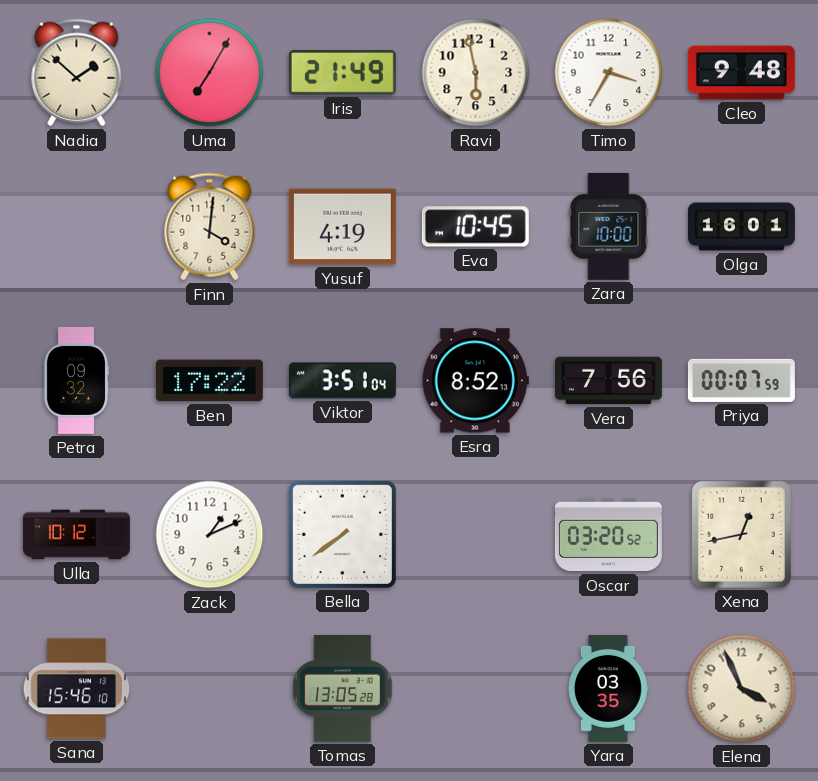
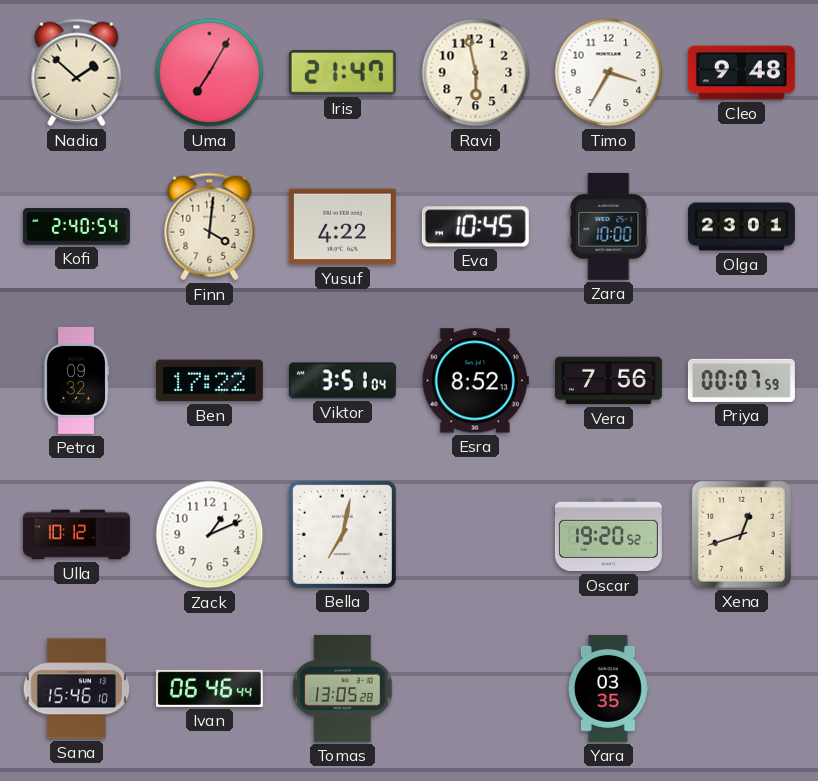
Iris: 21:49 -> 21:47 (342, 73)
Kofi: none -> 2:40 (76, 227)
Yusuf: 4:19 -> 4:22 (342, 227)
Olga: 16:01 -> 23:01 (741, 227)
Bella: 7:39 -> 7:02 (342, 534)
Oscar: 03:20 -> 19:20 (608, 535)
Xena: 12:43 -> 12:42 (741, 534)
Ivan: none -> 06:46 (209, 688)
Elena: 3:56 -> none (742, 689)
